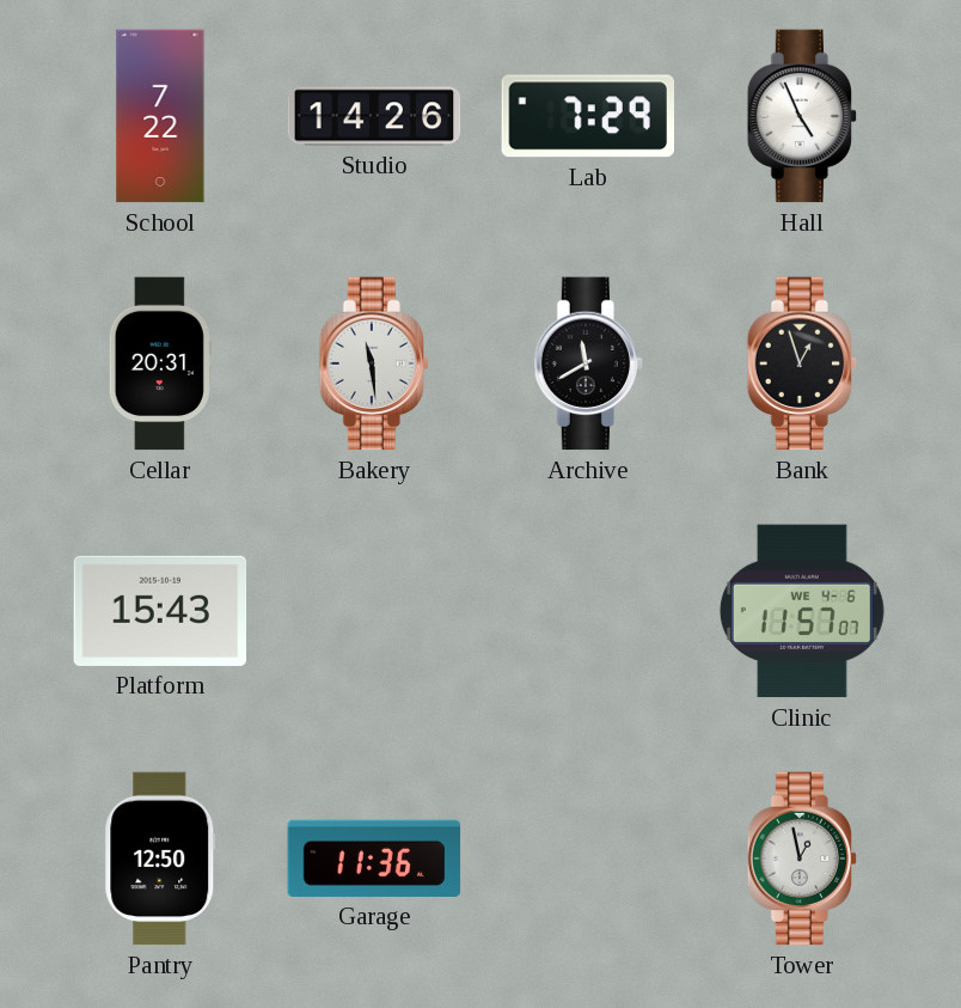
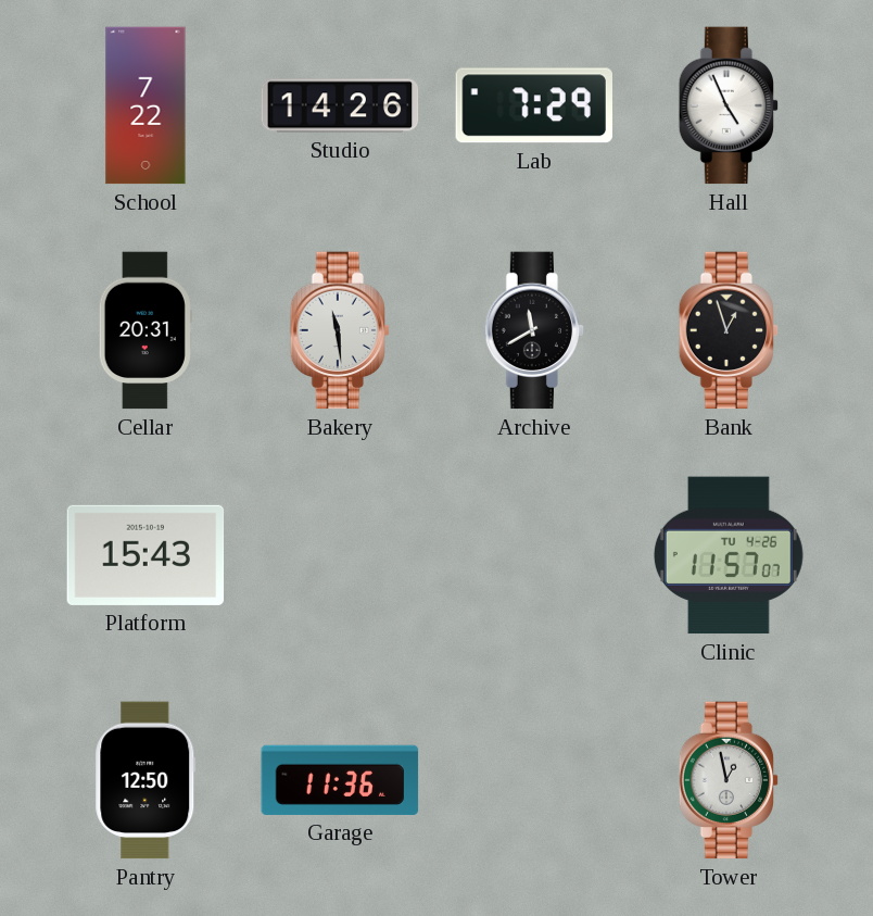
Clinic date: WE 4-6 -> TU 4-26 (729, 555)
